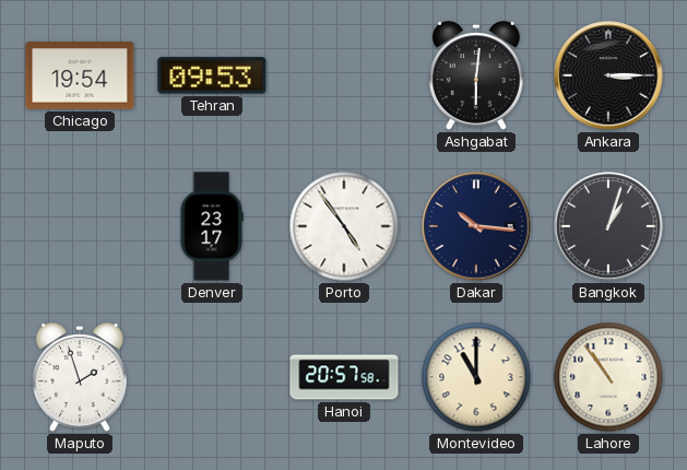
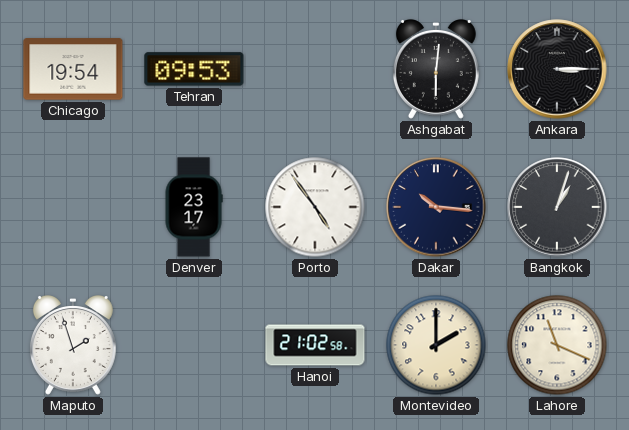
Hanoi: 20:57 -> 21:02 (315, 345)
Montevideo: 11:00 -> 2:00 (436, 345)
Lahore: 10:54 -> 11:19 (557, 345)
